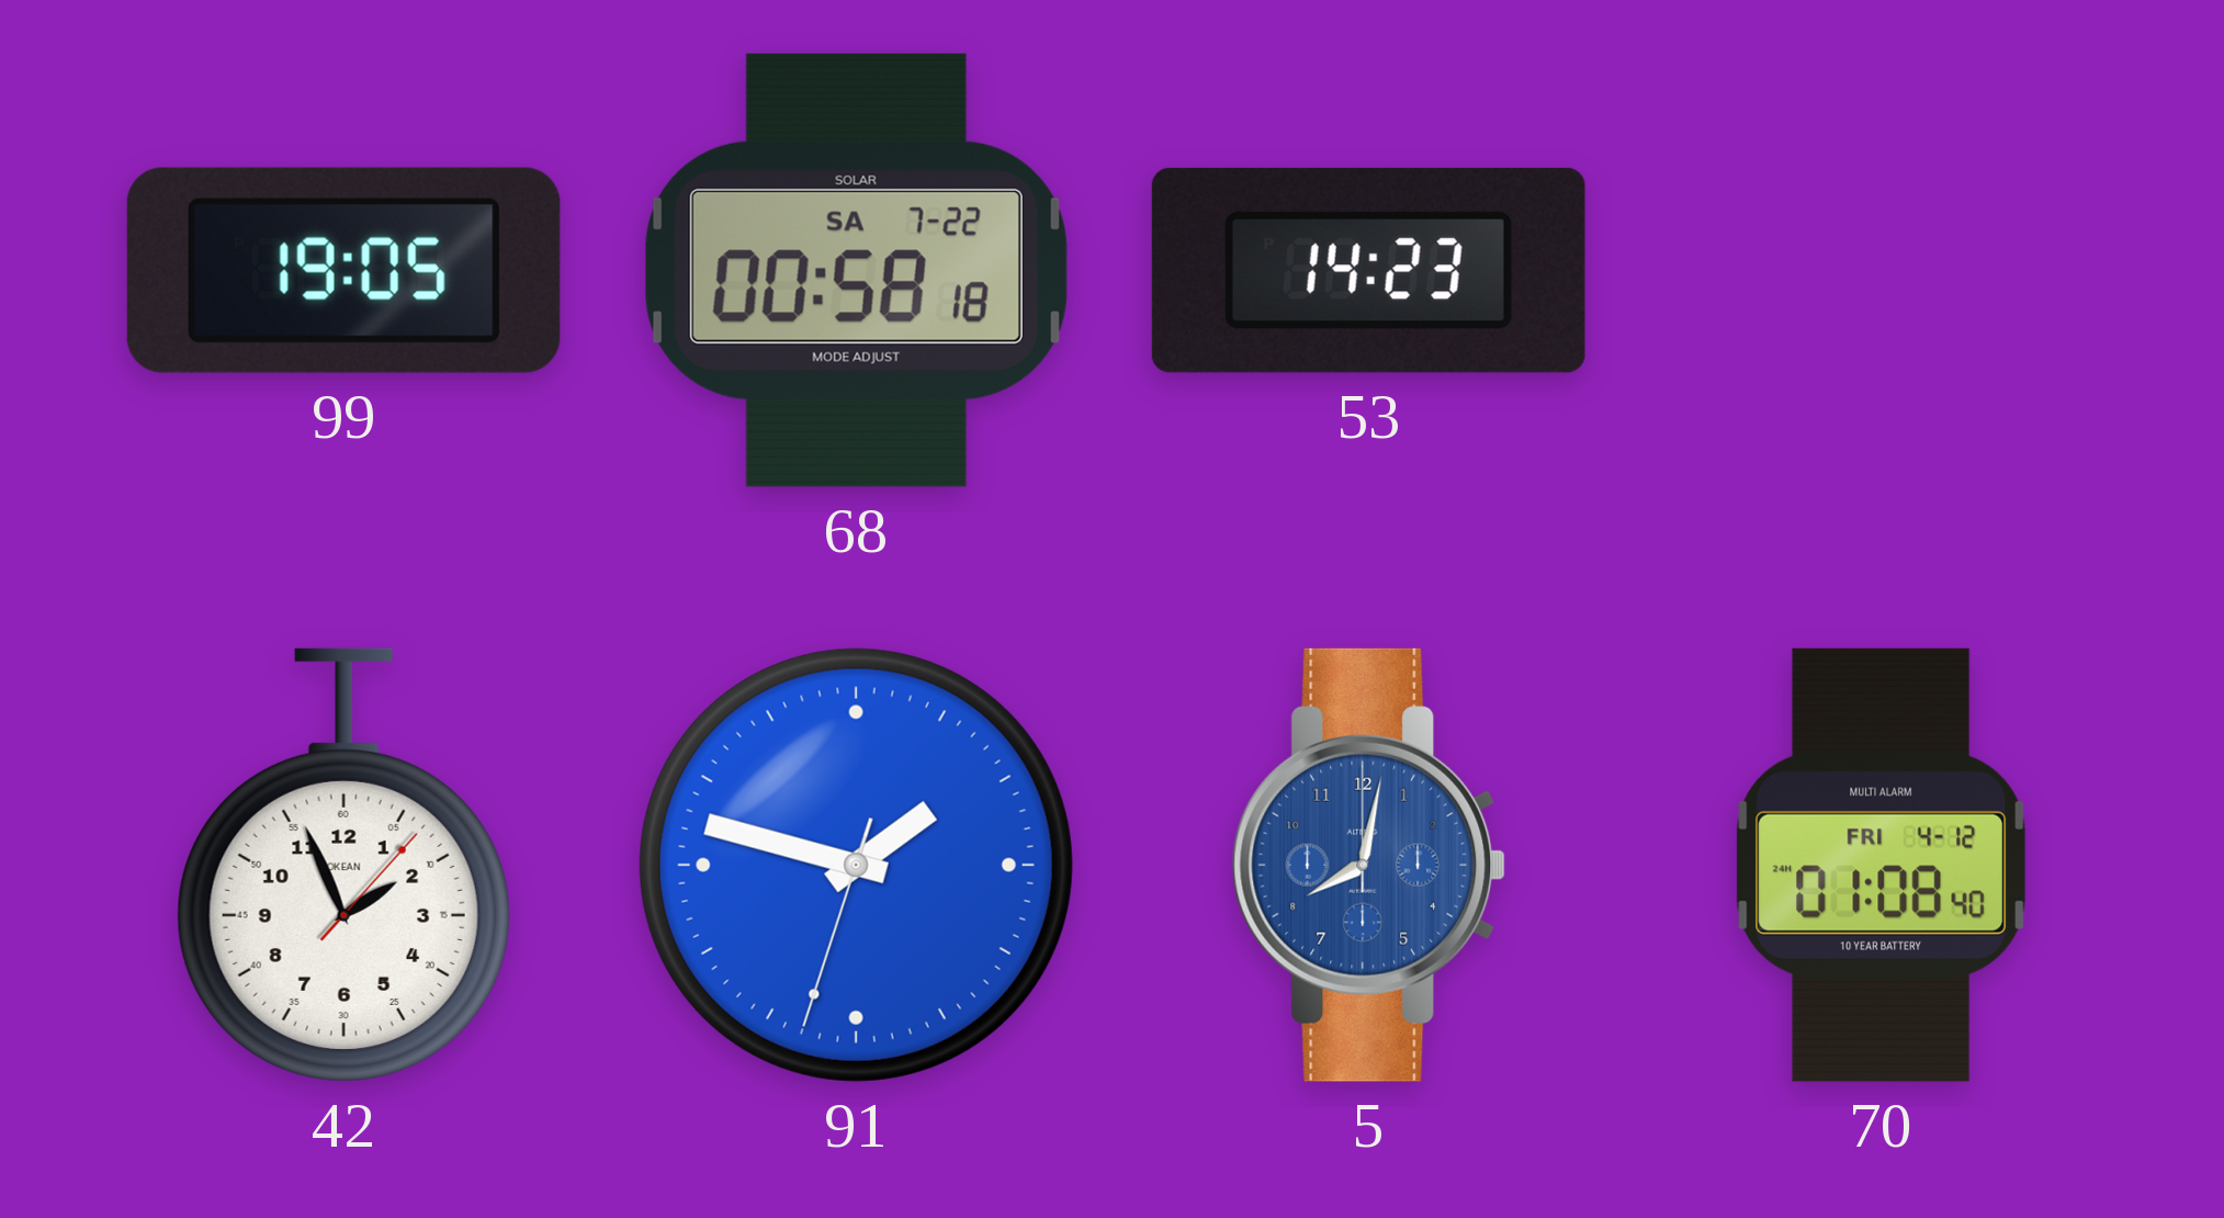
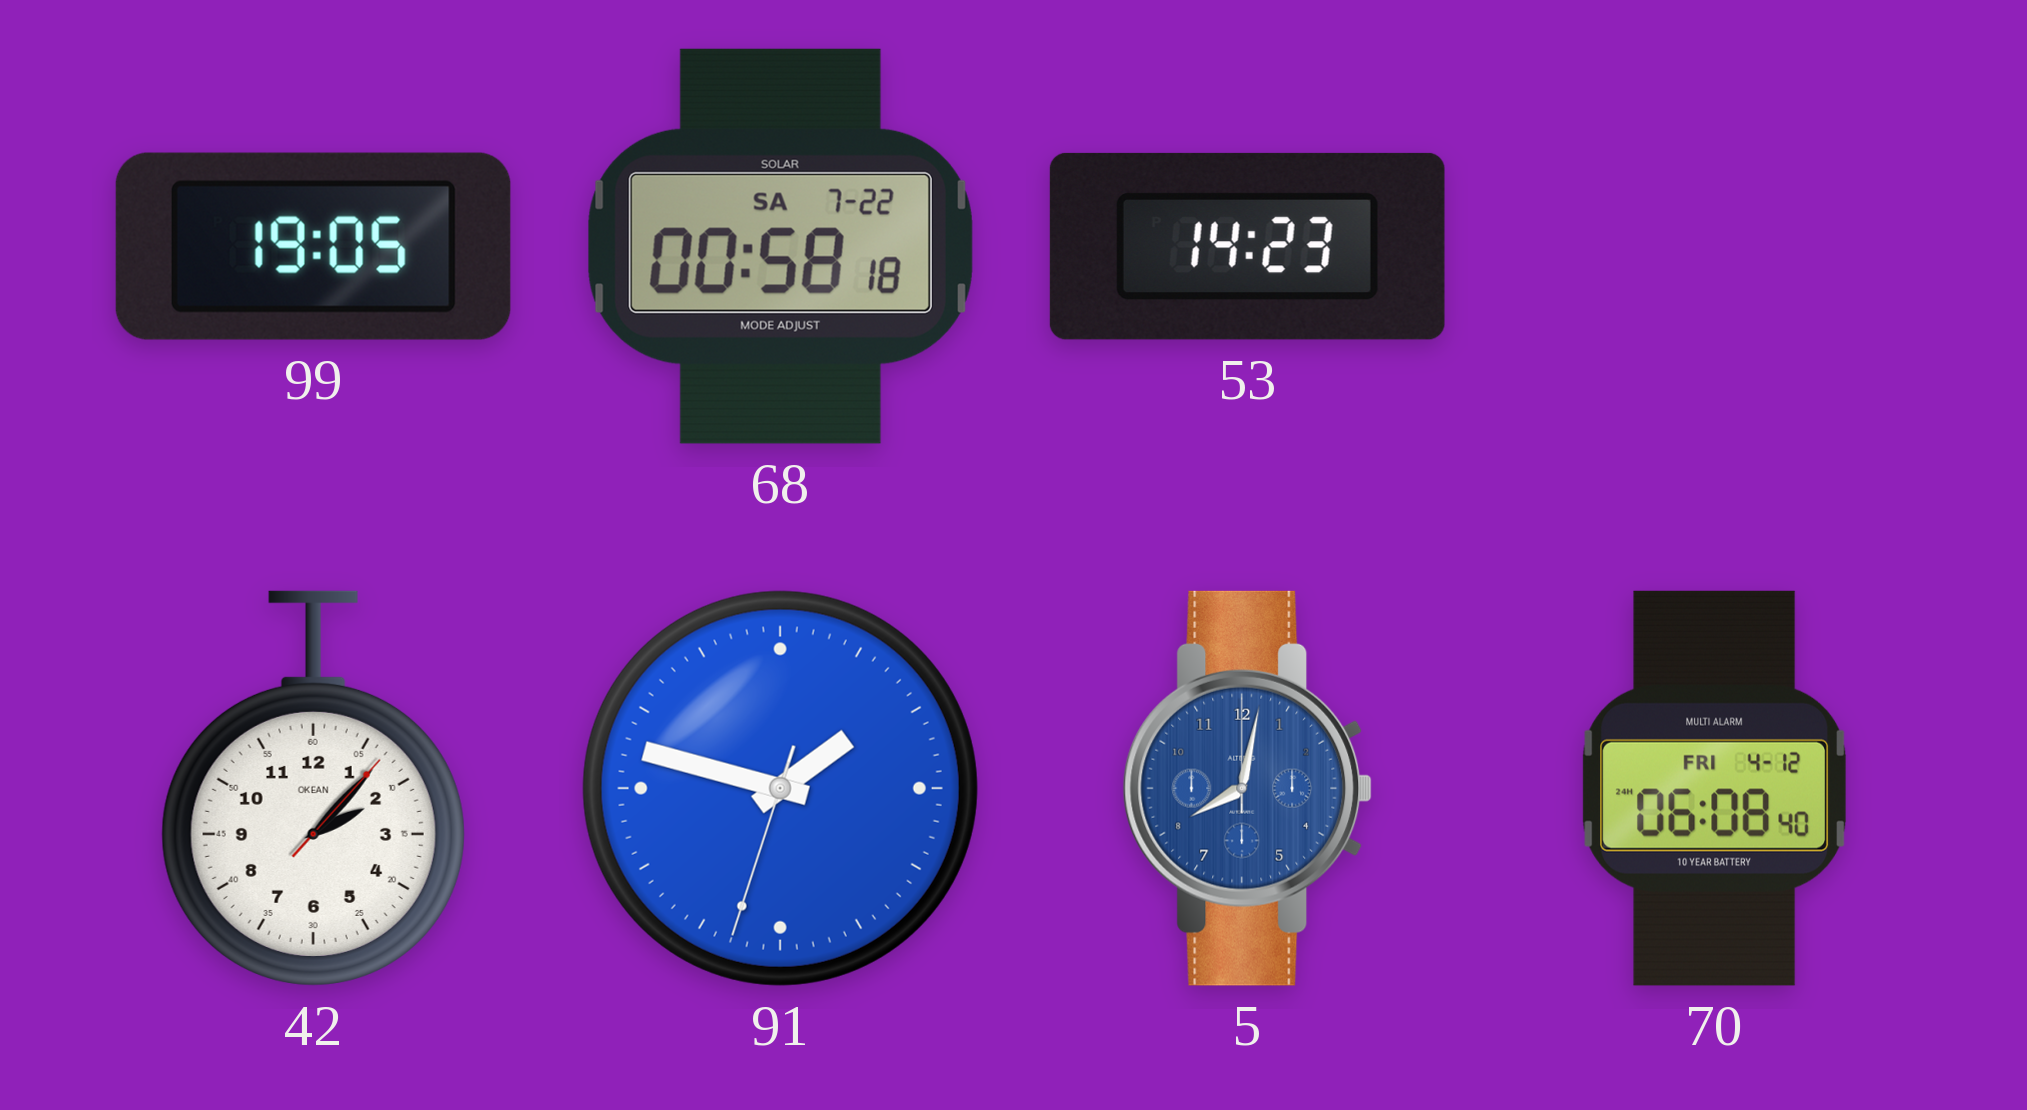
42: 1:56 -> 2:07 (313, 788)
70: 01:08 -> 06:08 (1714, 788)
